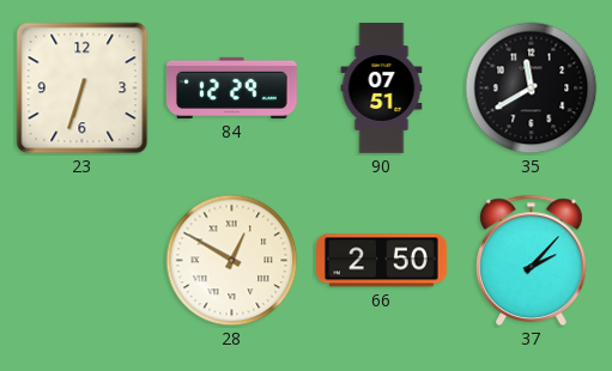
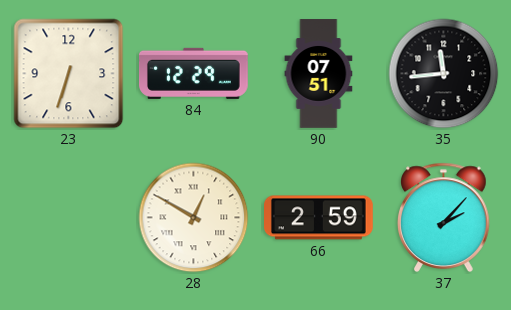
35: 11:40 -> 11:44 (444, 74)
66: 2:50 -> 2:59 (319, 218)
